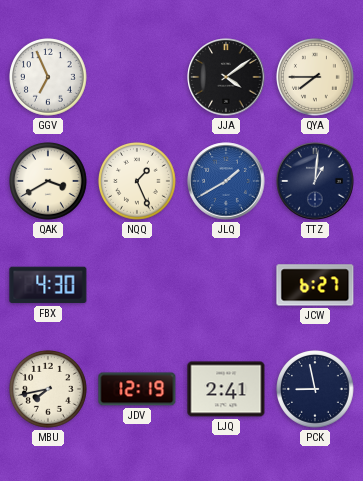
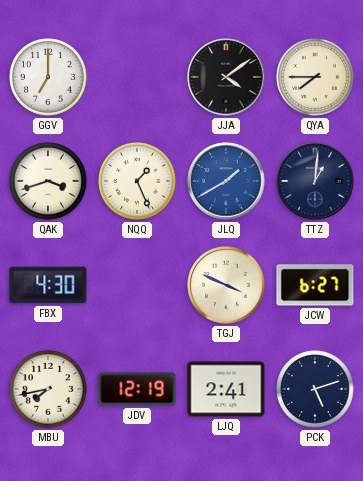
GGV: 6:56 -> 7:00 (49, 78)
QAK: 3:40 -> 3:42 (49, 182)
TGJ: none -> 3:49 (226, 285)
PCK: 8:58 -> 5:12 (316, 390)
